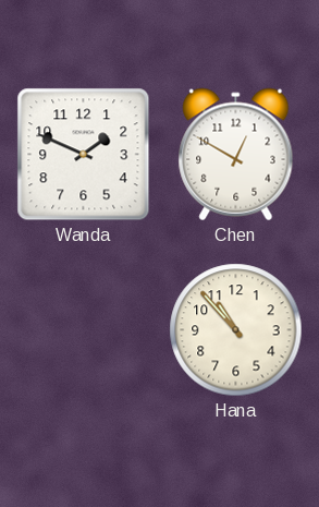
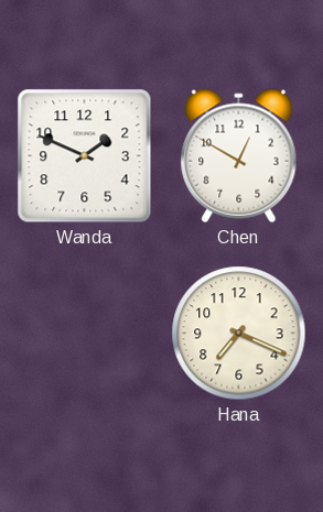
Hana: 10:53 -> 7:19 (239, 334)
